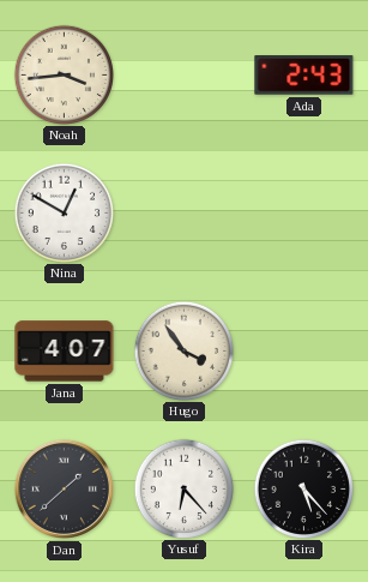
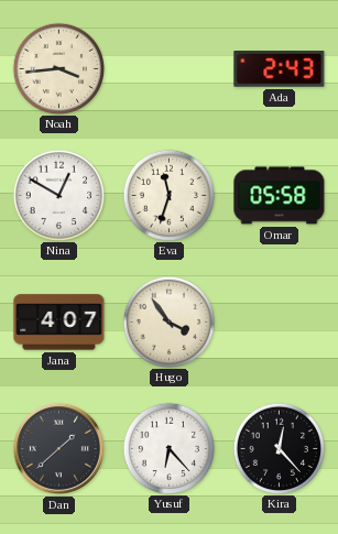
Eva: none -> 11:33 (168, 195)
Omar: none -> 05:58 (280, 196)
Kira: 5:23 -> 12:23 (279, 448)
